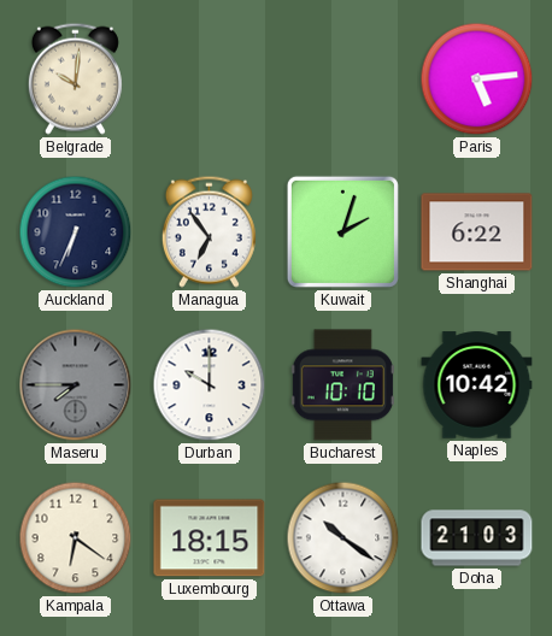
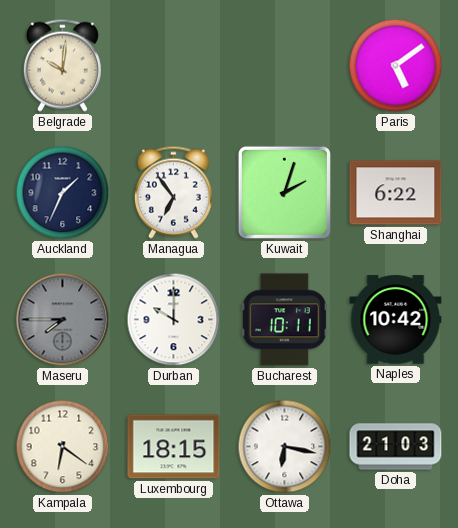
Paris: 5:14 -> 5:09 (396, 66)
Auckland: 6:34 -> 1:34 (63, 193)
Bucharest: 10:10 -> 10:11 (284, 320)
Ottawa: 10:21 -> 6:17 (285, 447)
